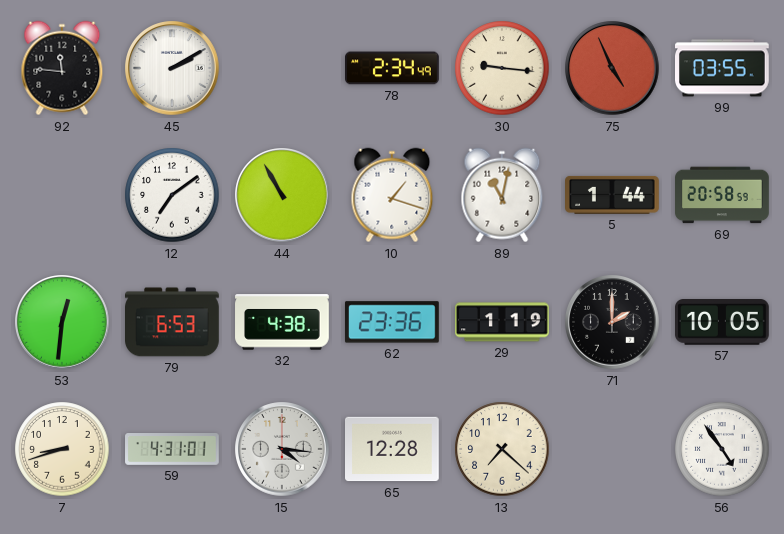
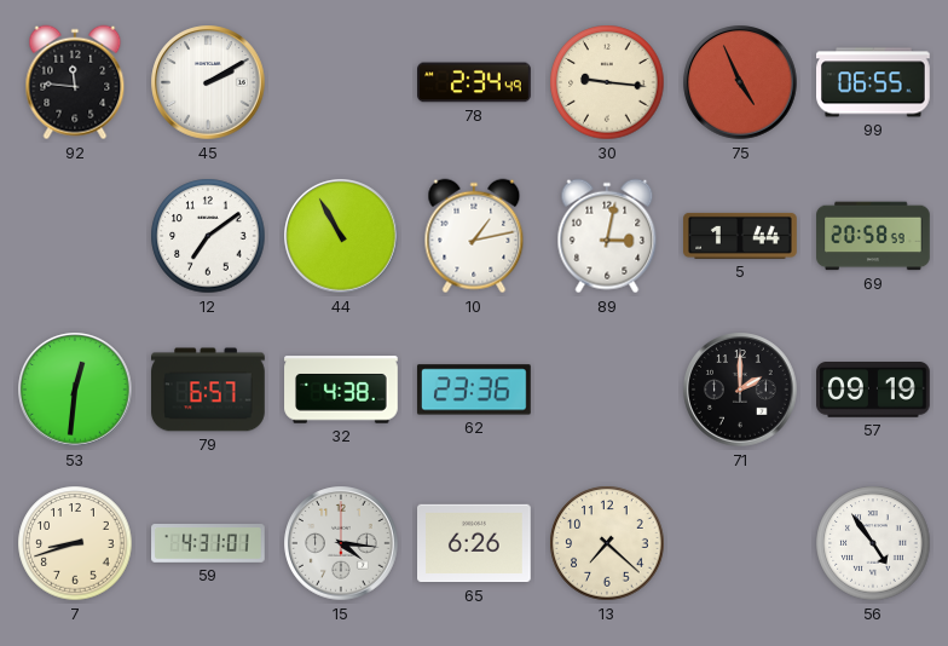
99: 03:55 -> 06:55 (874, 82)
10: 1:18 -> 1:13 (474, 236)
89: 11:02 -> 3:02 (607, 236)
79: 6:53 -> 6:57 (209, 390)
29: 1:19 -> none (503, 322)
57: 10:05 -> 09:19 (874, 391)
65: 12:28 -> 6:26 (475, 543)
